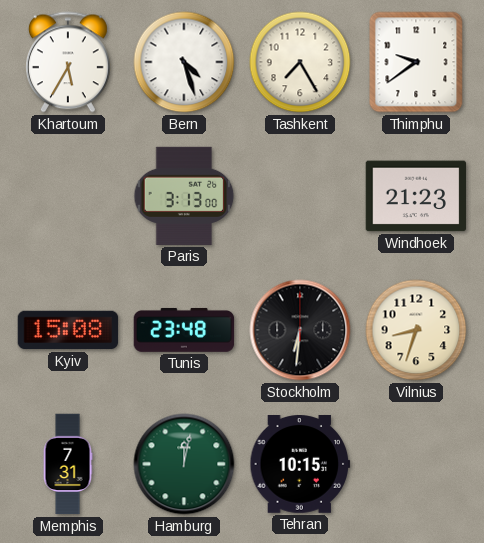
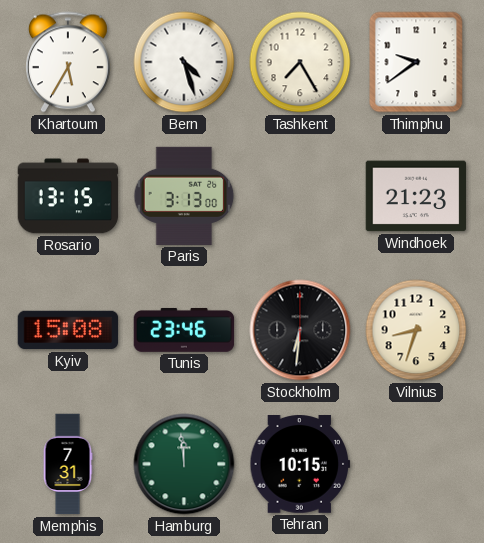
Rosario: none -> 13:15 (68, 196)
Tunis: 23:48 -> 23:46 (184, 330)
Hamburg: 12:02 -> 11:59 (184, 464)
